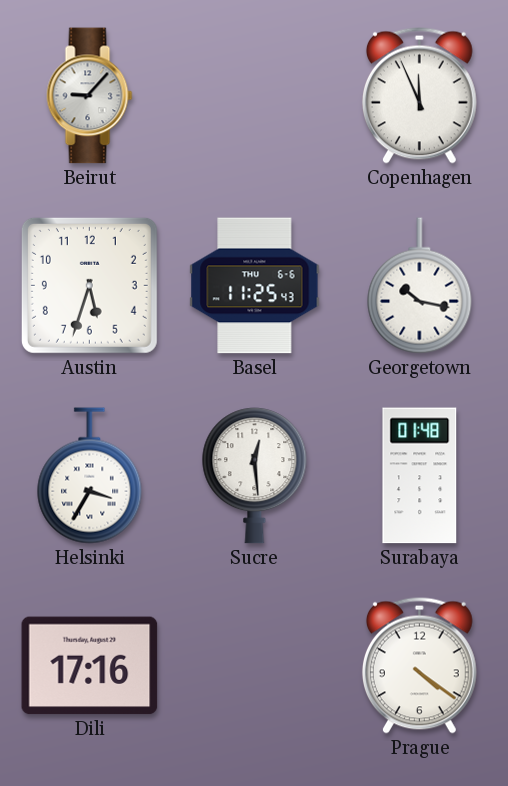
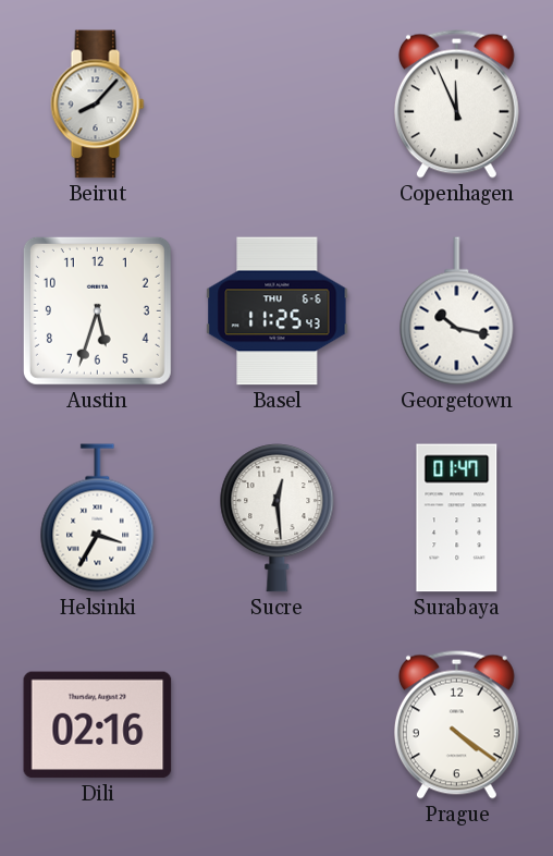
Beirut: 9:07 -> 8:07 (98, 105)
Surabaya: 01:48 -> 01:47 (457, 518)
Dili: 17:16 -> 02:16 (98, 725)
